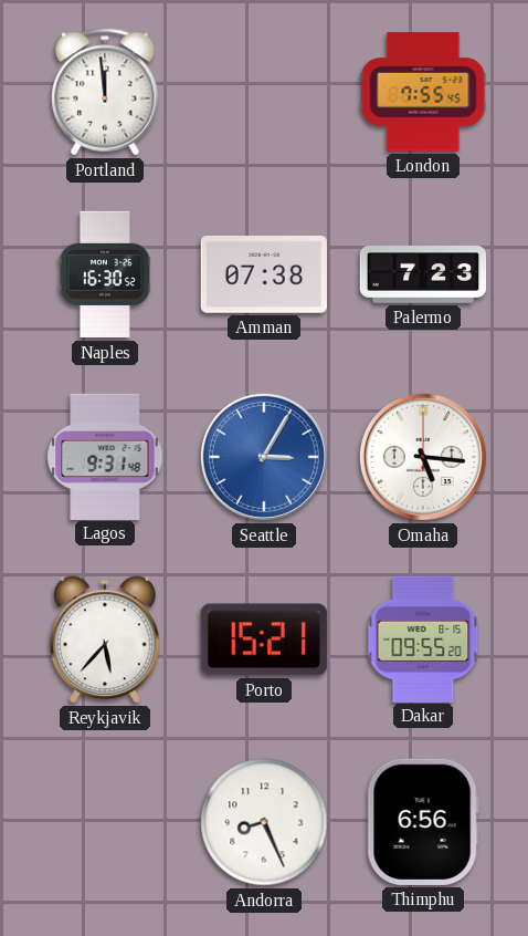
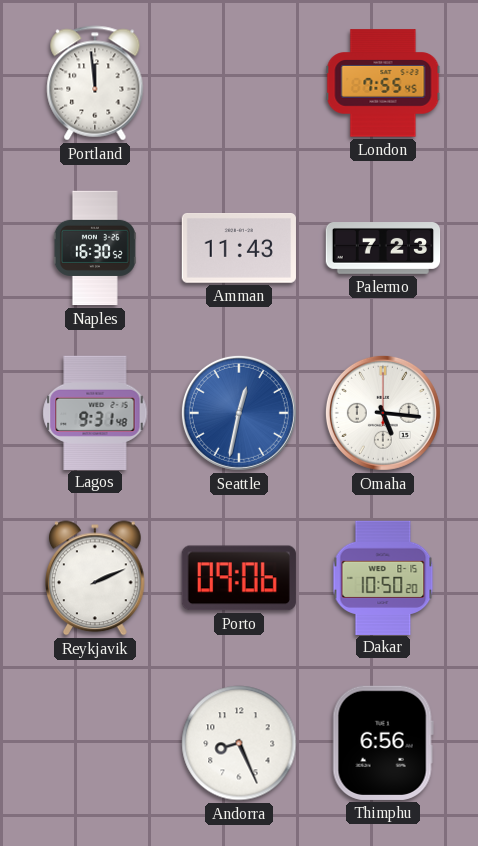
Amman: 07:38 -> 11:43 (238, 249)
Seattle: 3:05 -> 12:32 (239, 413)
Reykjavik: 5:37 -> 2:11 (96, 578)
Porto: 15:21 -> 09:06 (239, 578)
Dakar: 09:55 -> 10:50 (383, 577)
